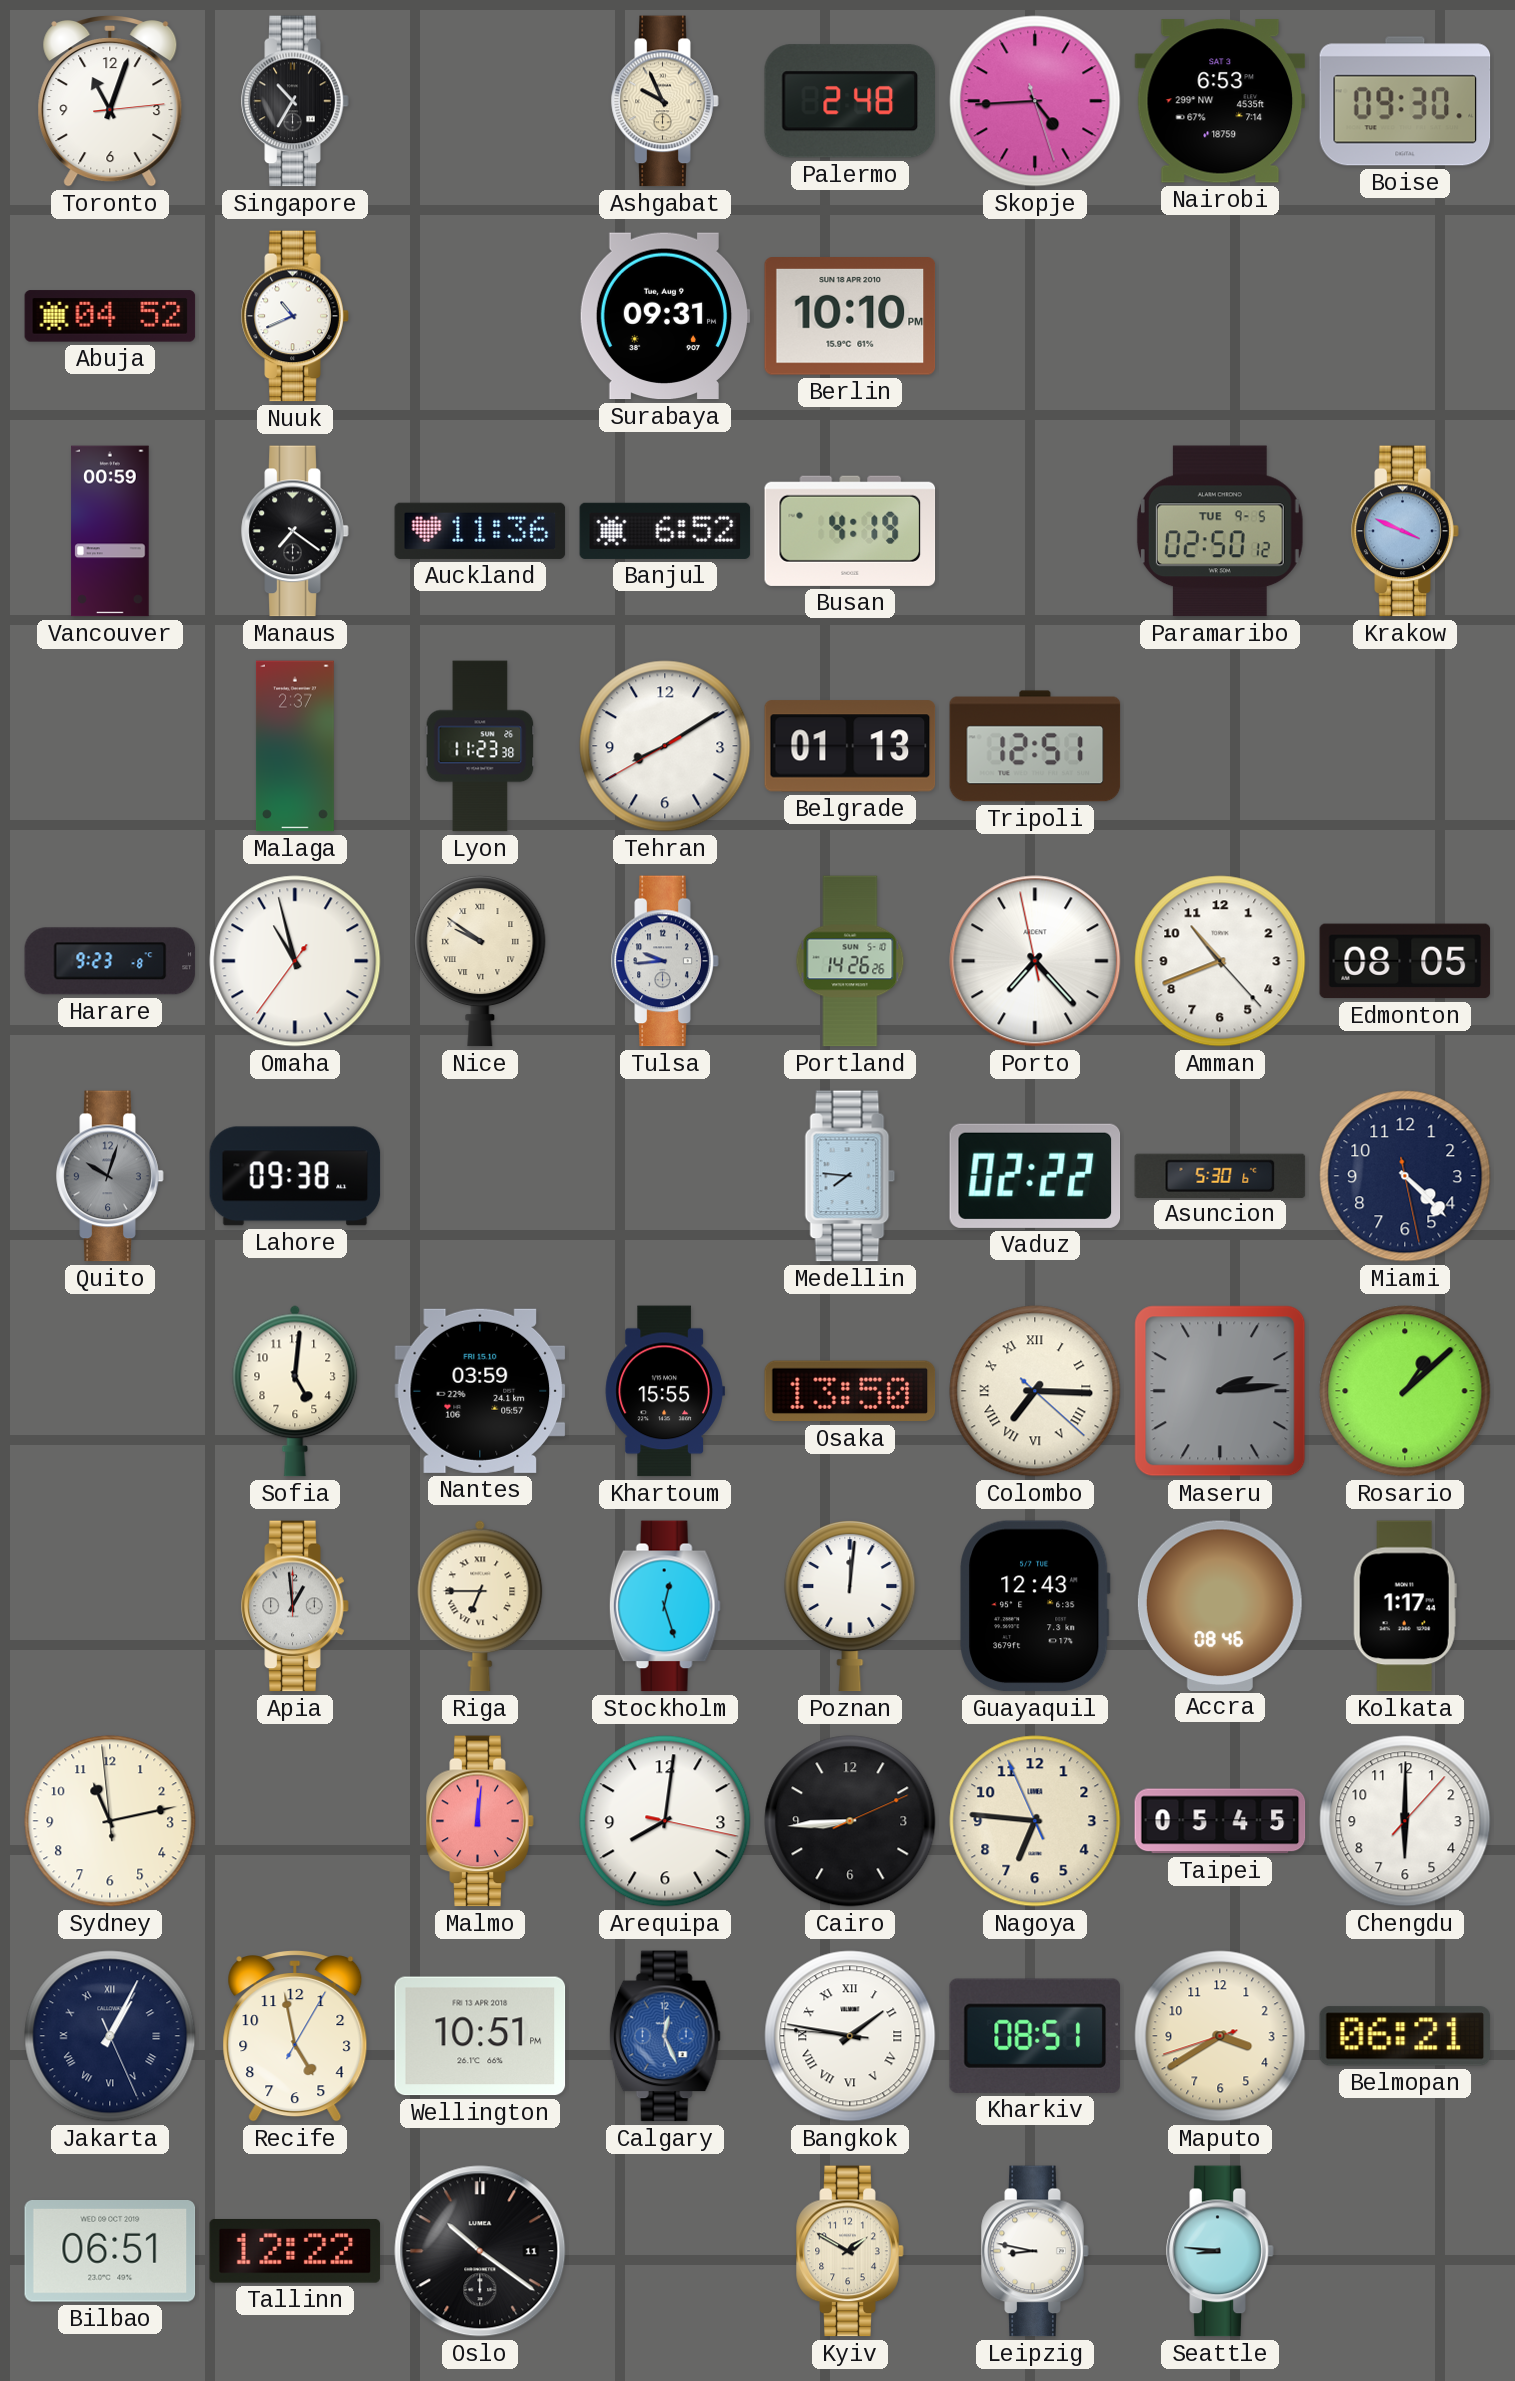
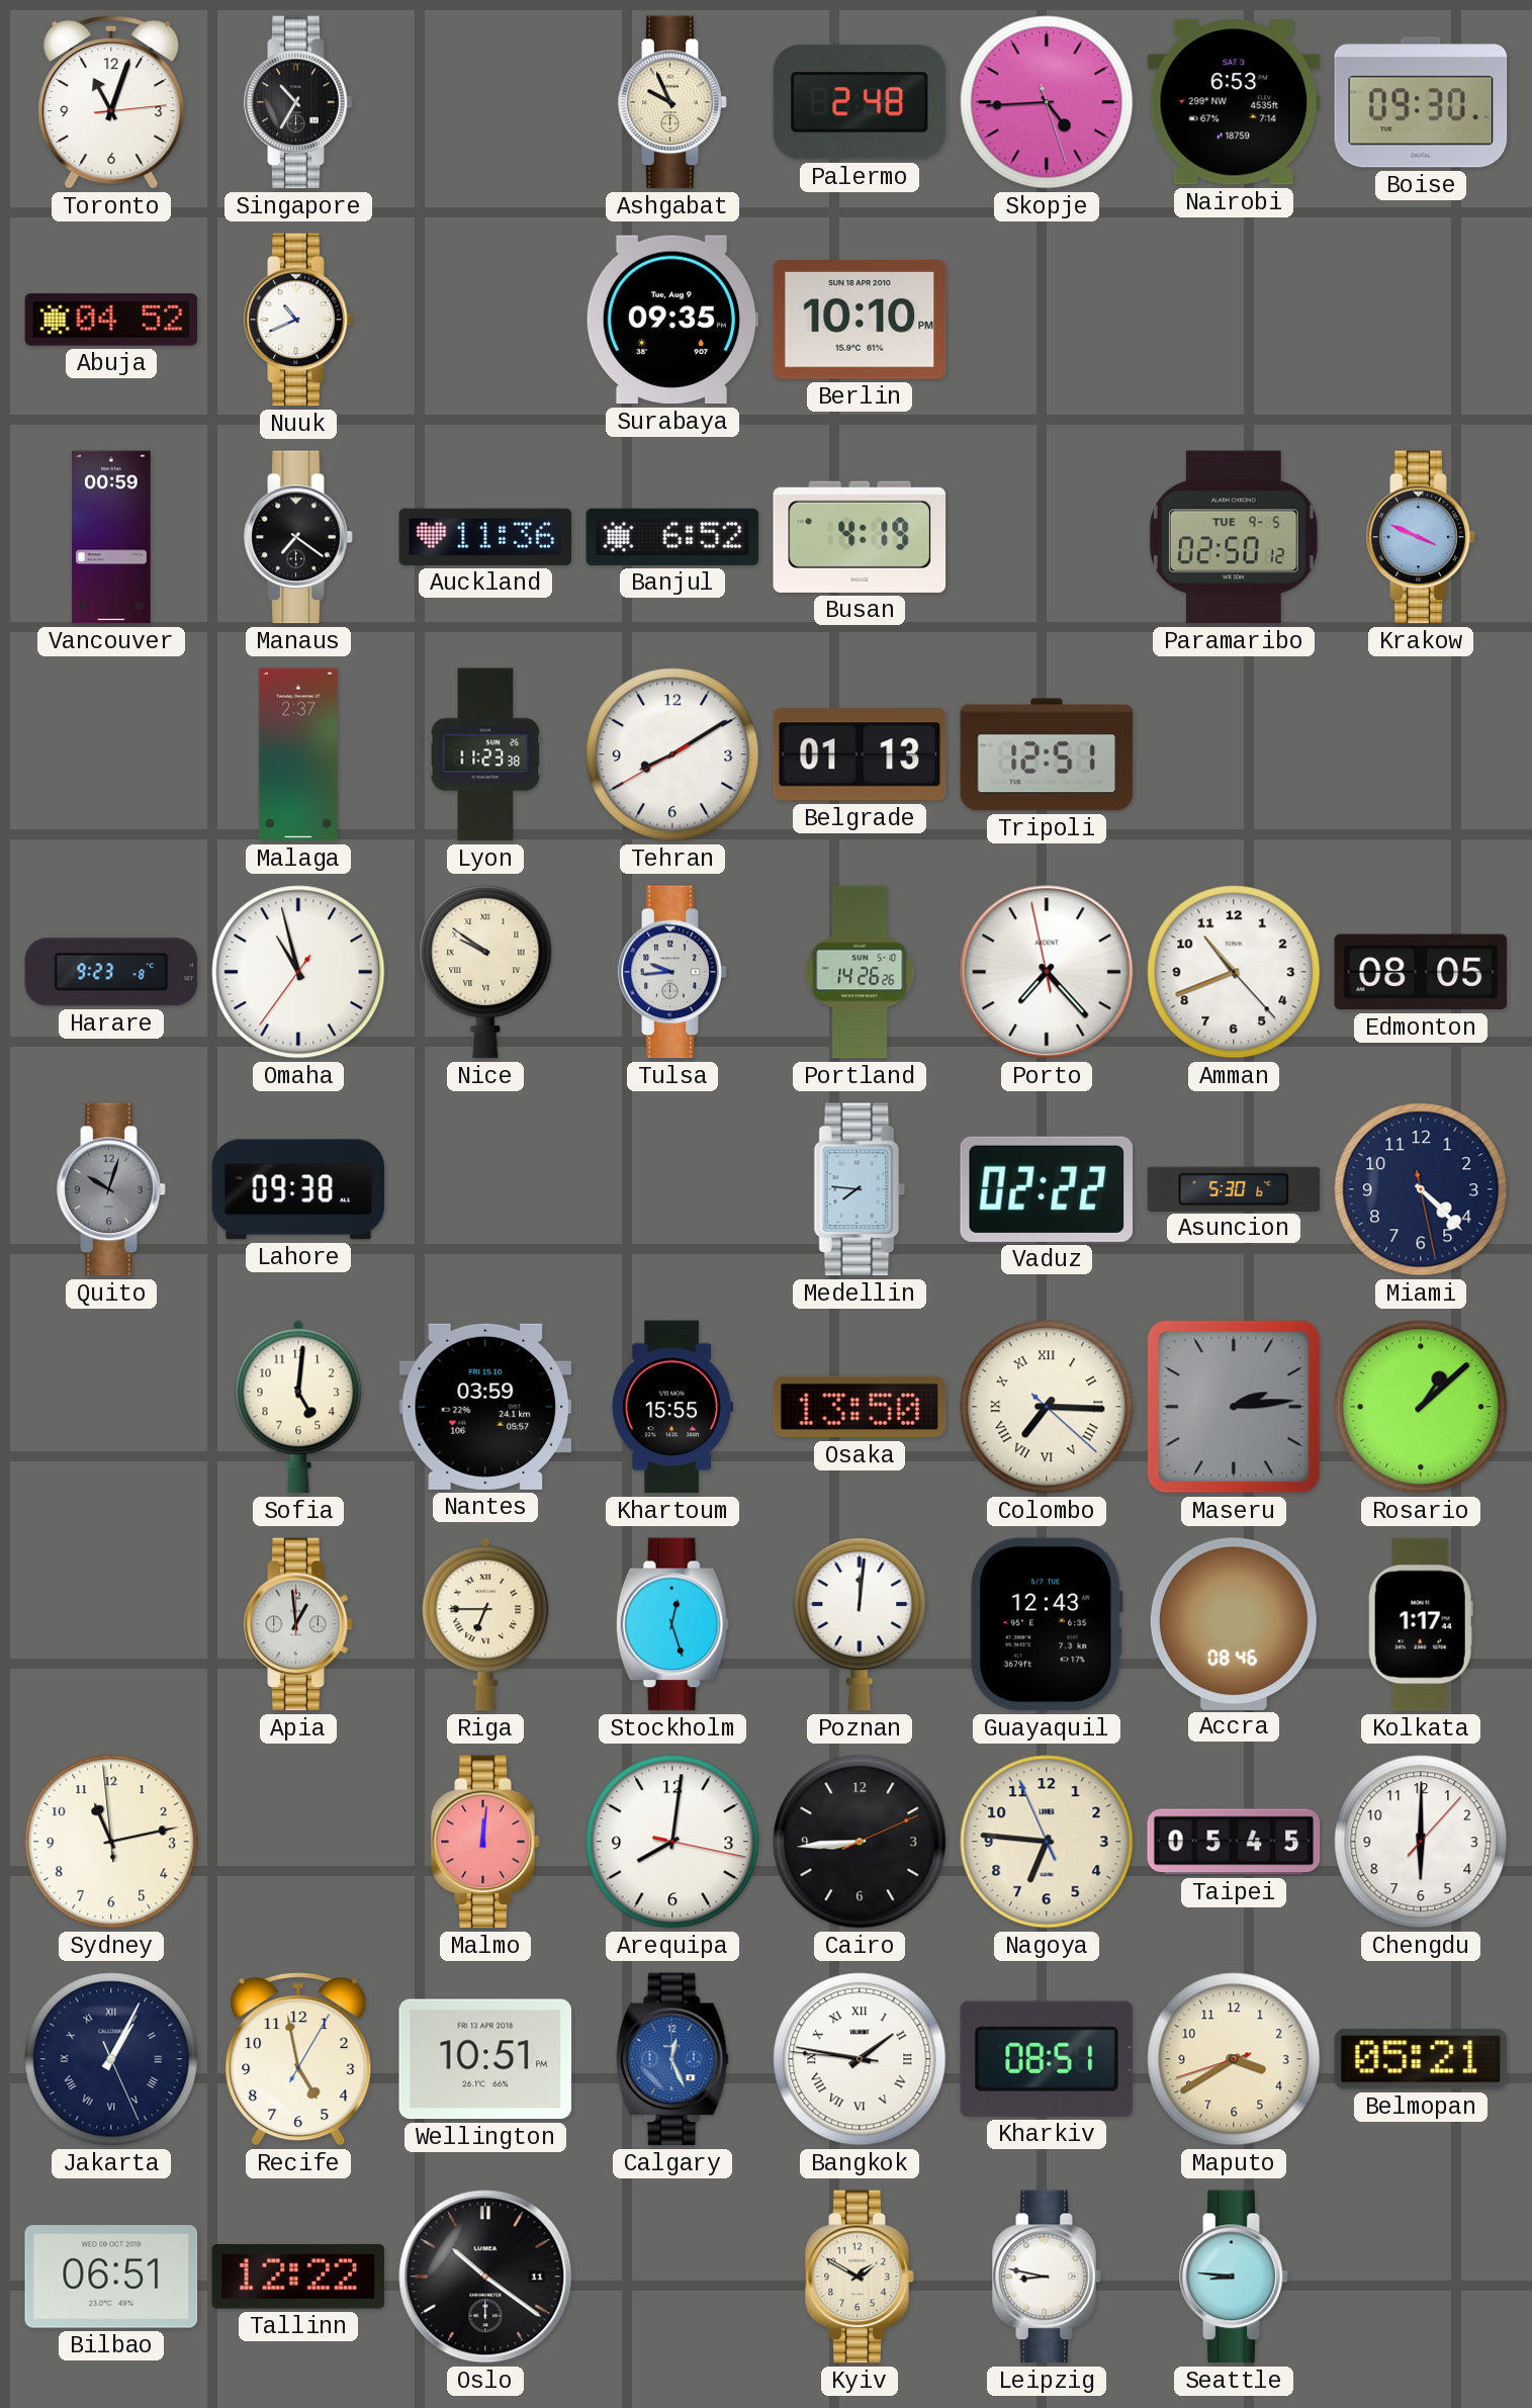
Surabaya: 09:31 -> 09:35 (672, 320)
Belmopan: 06:21 -> 05:21 (1421, 2059)
